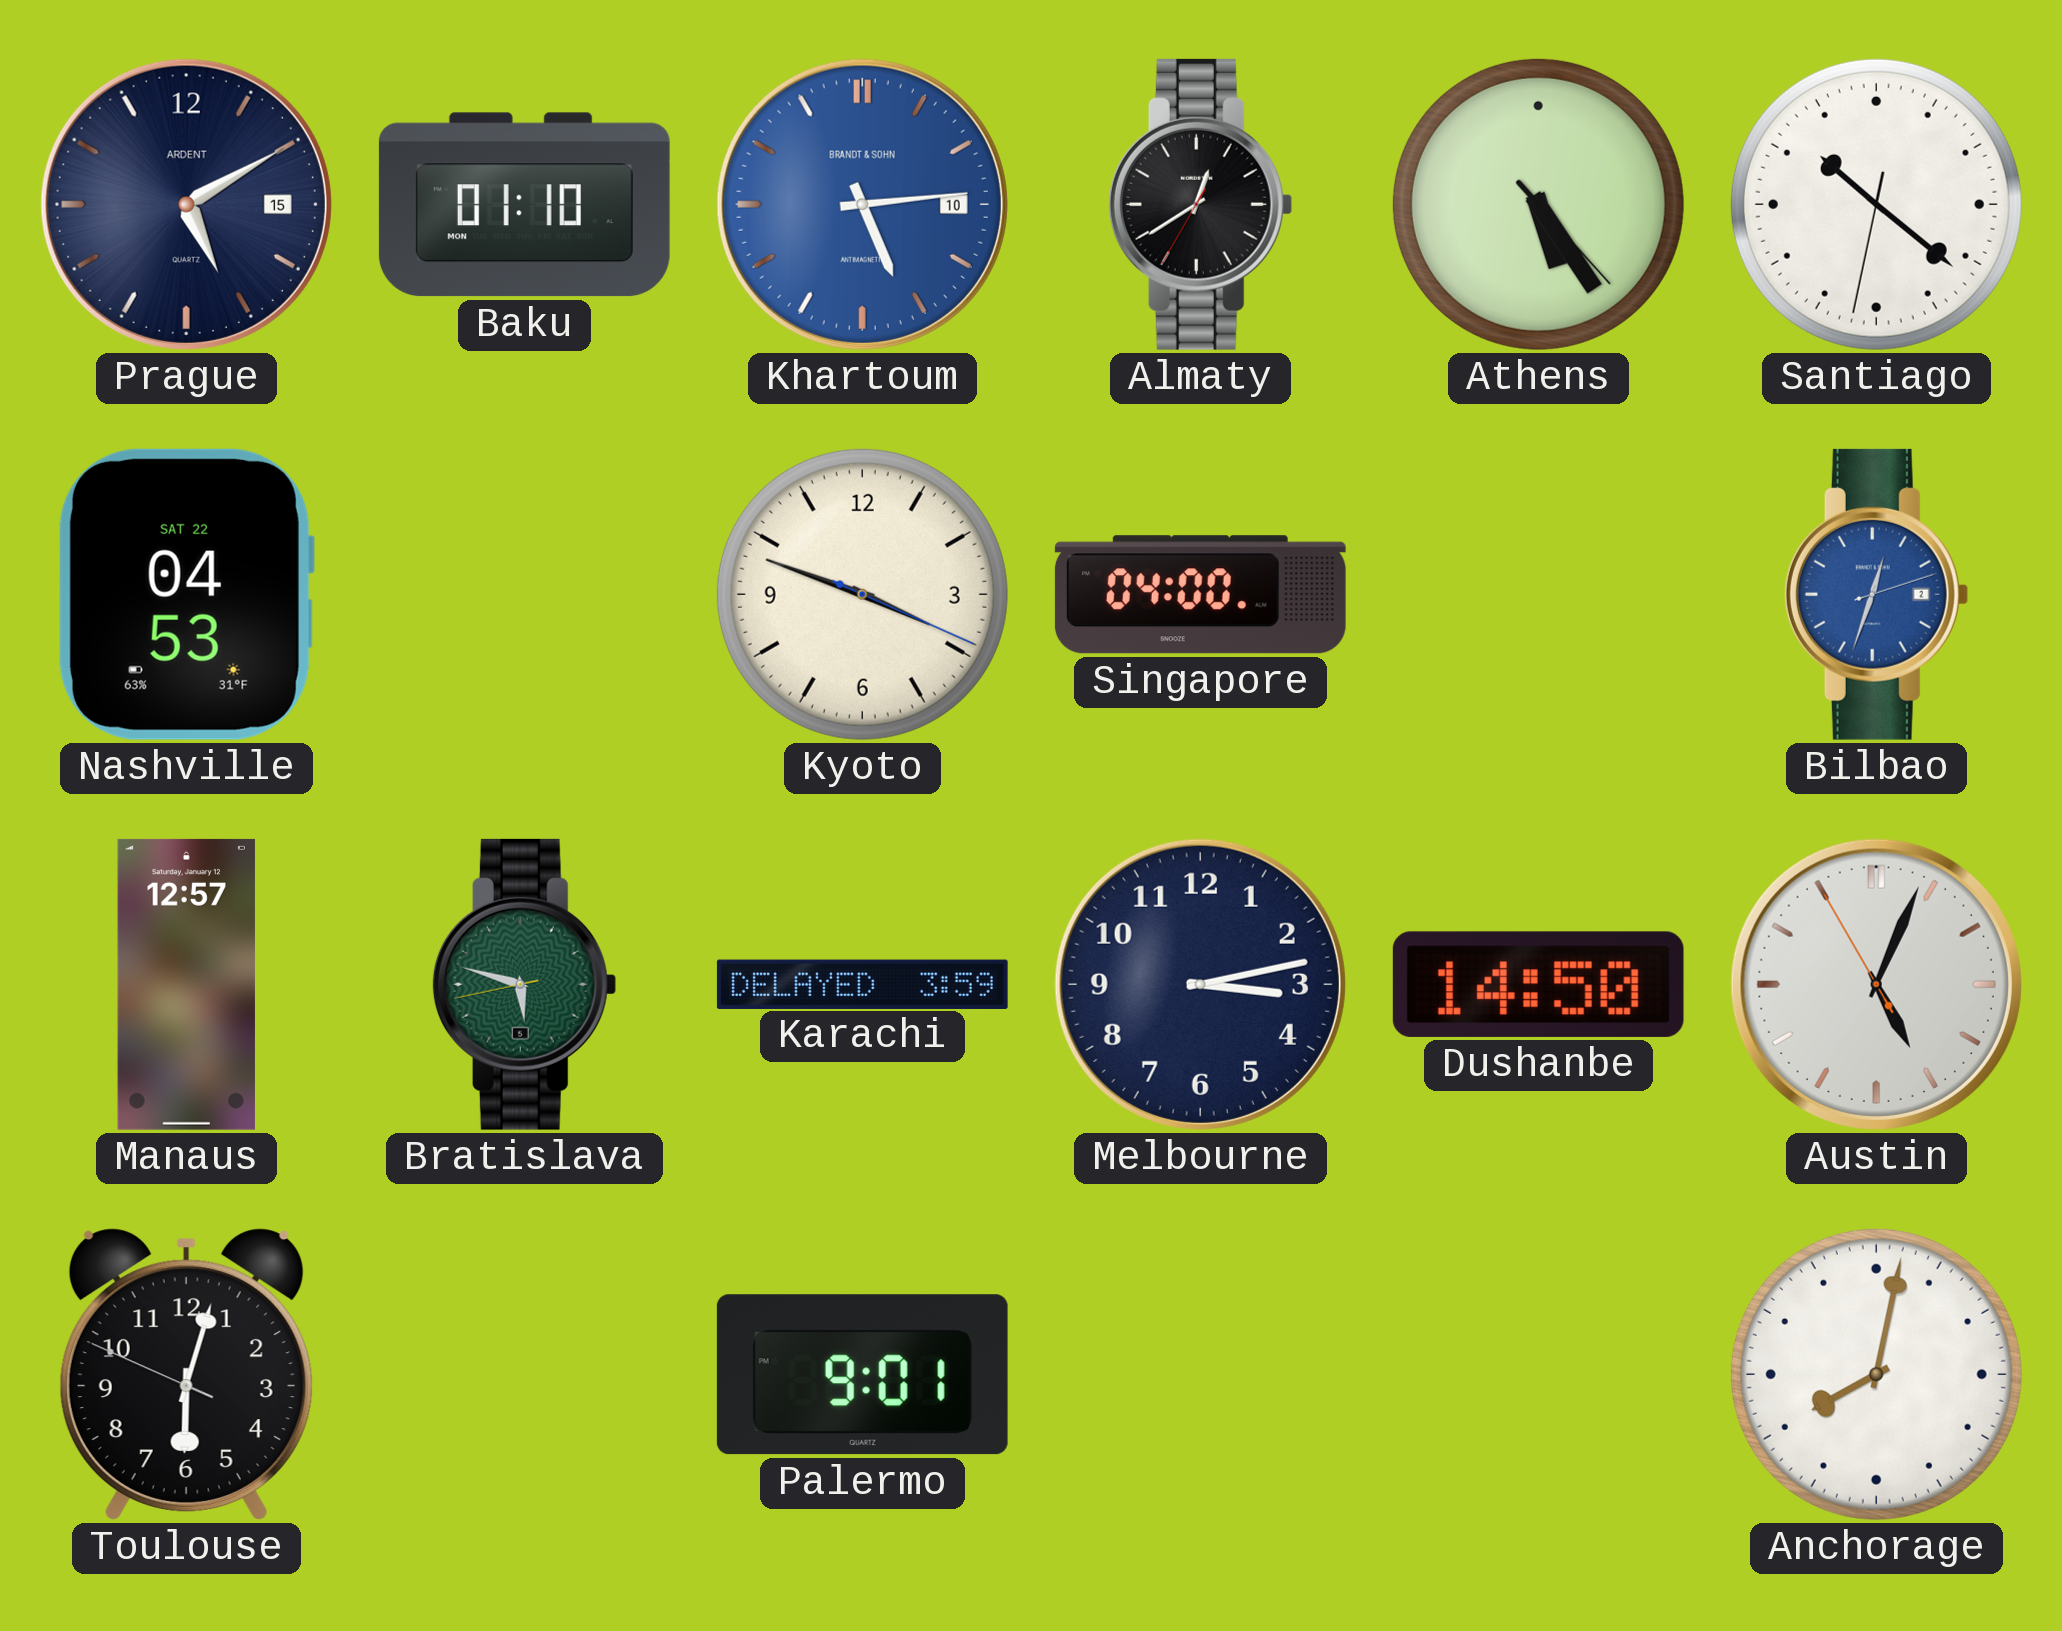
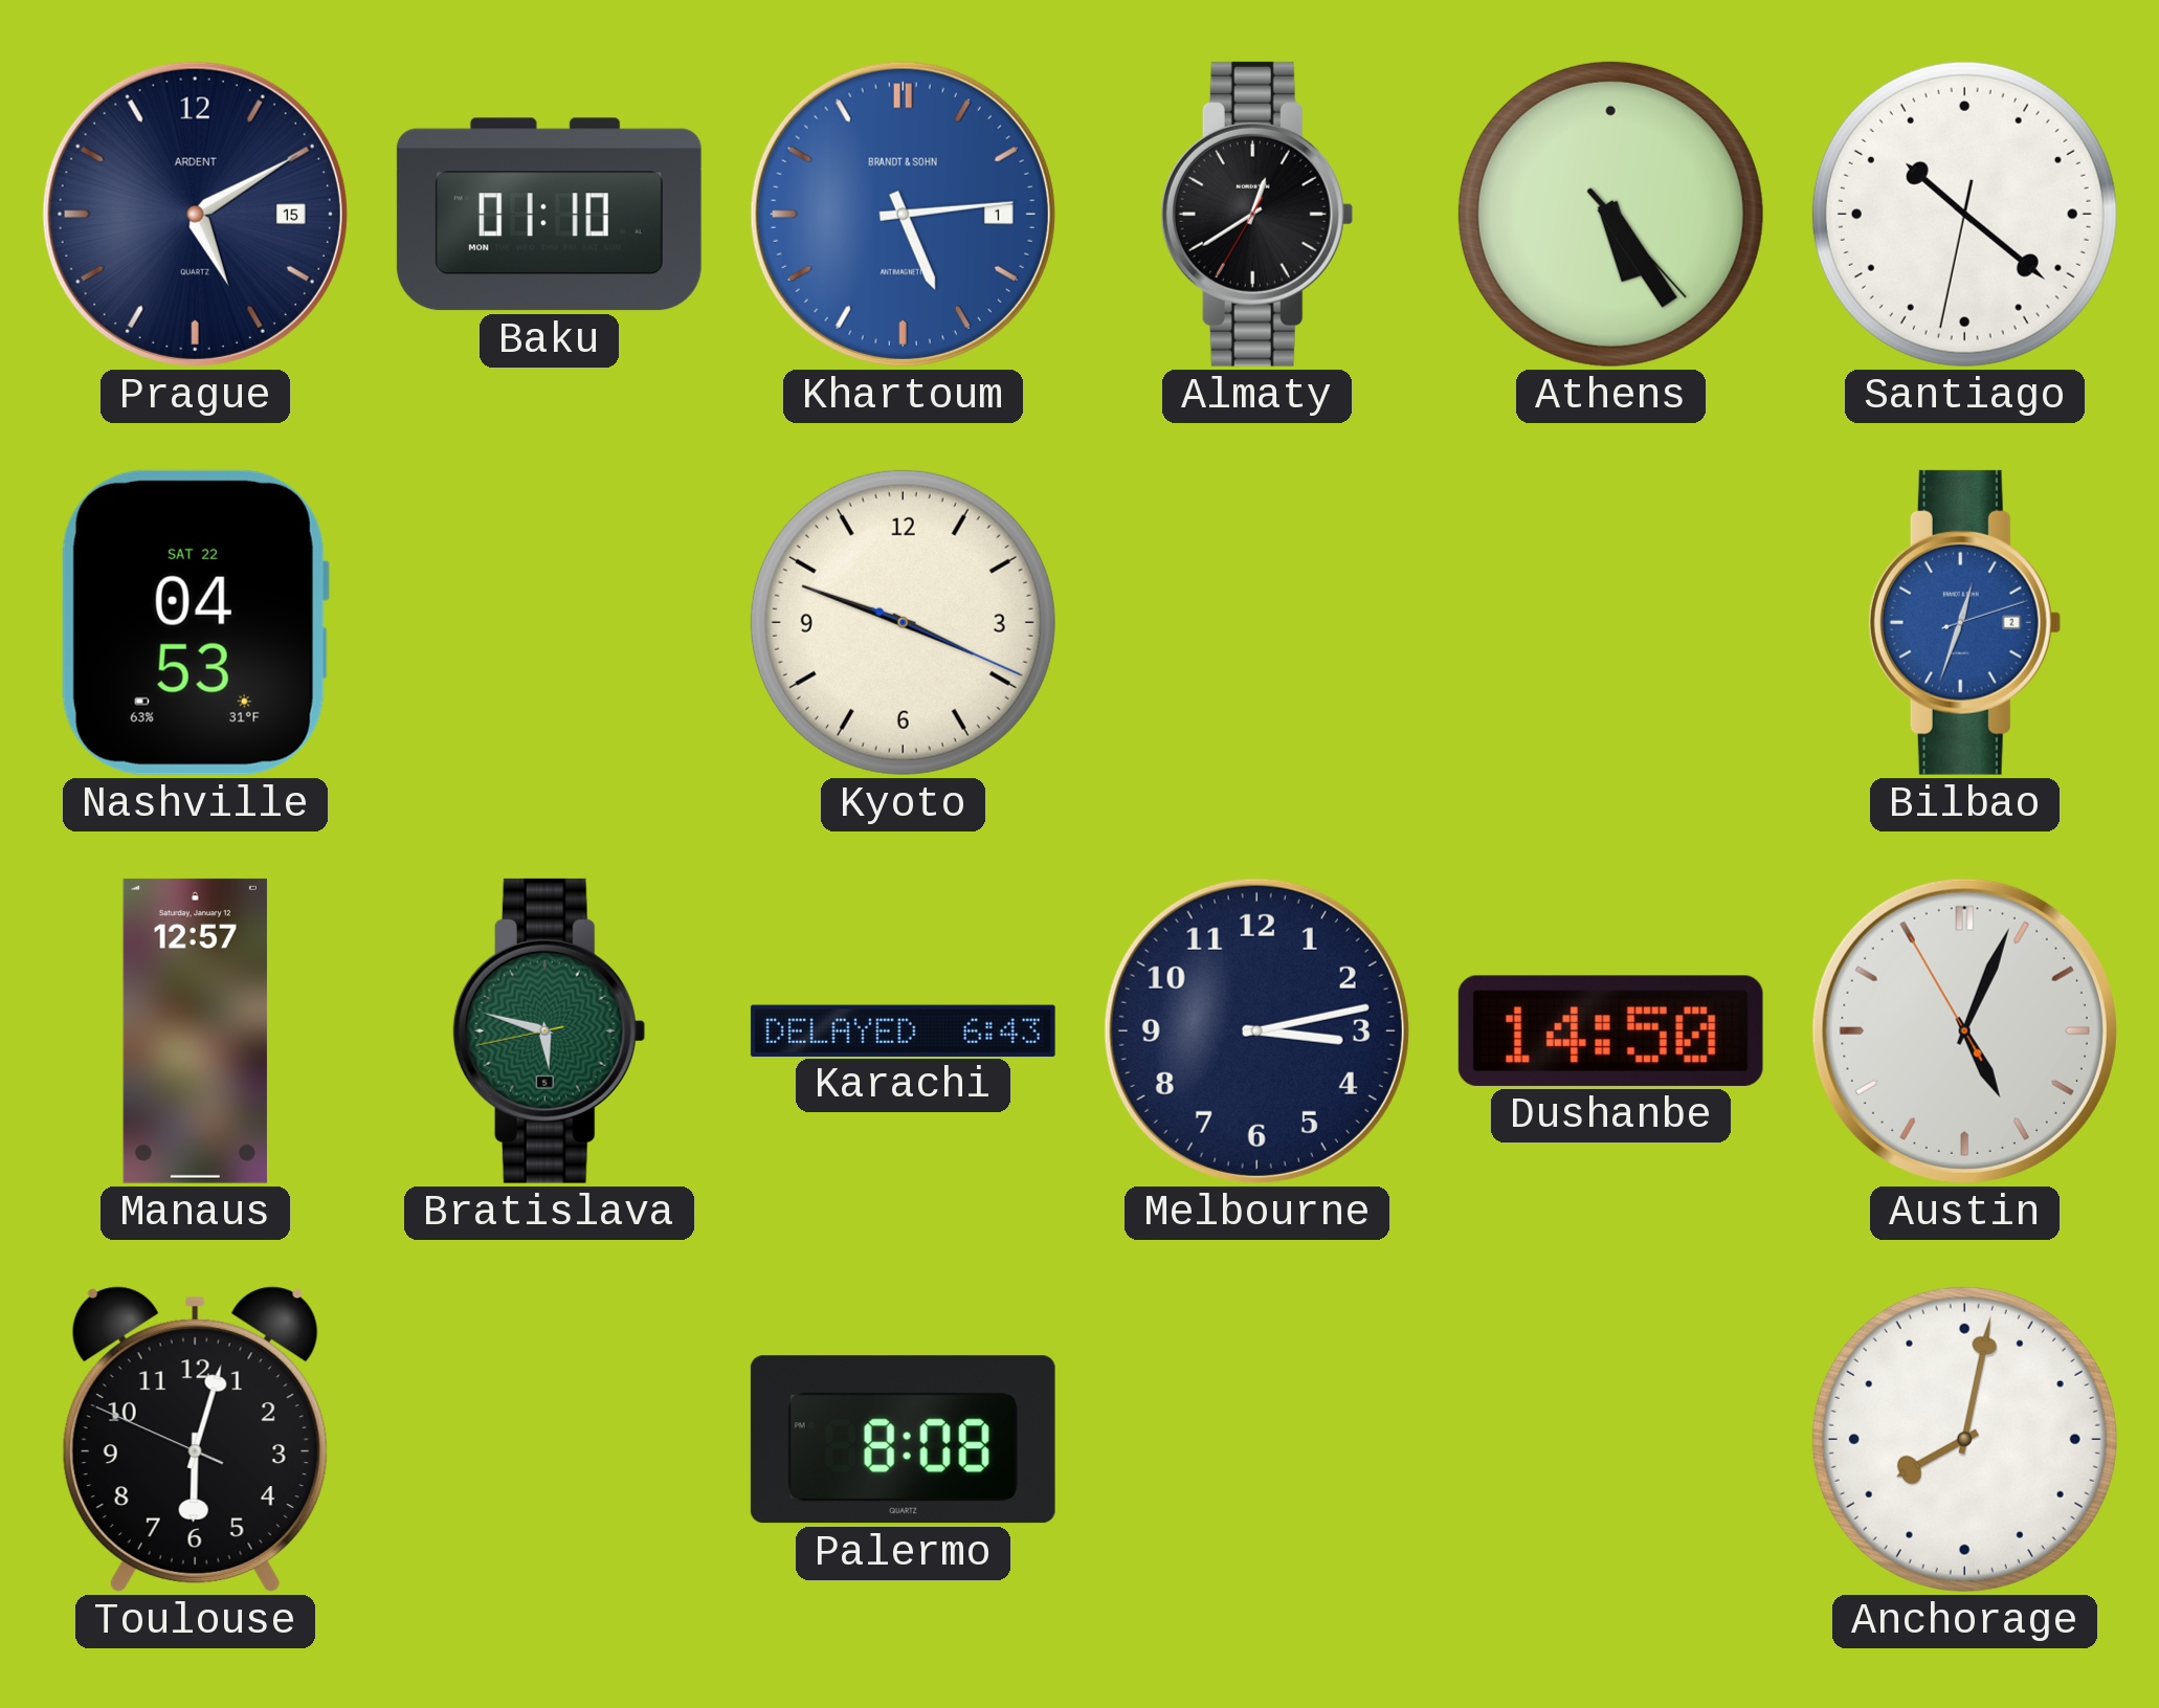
Khartoum date: 10 -> 1 (903, 214)
Singapore: 04:00 -> none (1200, 595)
Karachi: 3:59 -> 6:43 (903, 1030)
Palermo: 9:01 -> 8:08 (903, 1440)
